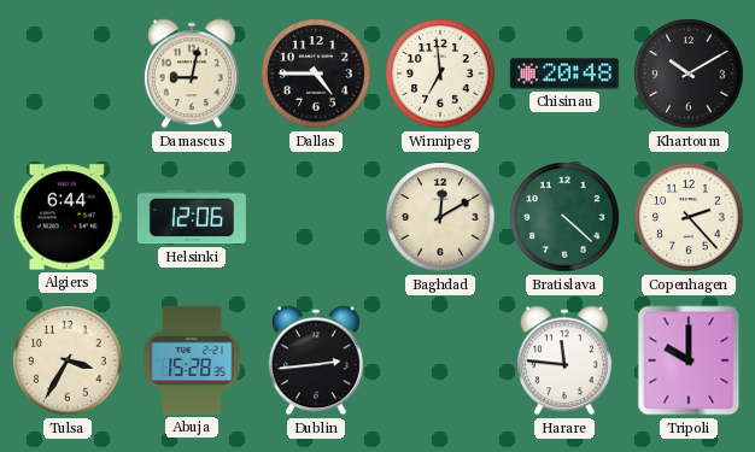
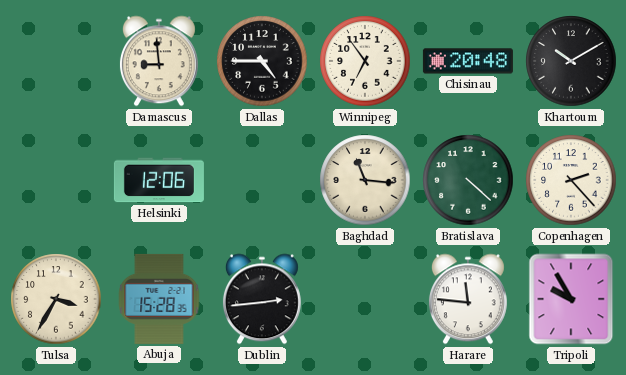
Damascus: 9:02 -> 8:59 (159, 61)
Winnipeg: 6:59 -> 6:54 (365, 61)
Algiers: 6:44 -> none (68, 217)
Baghdad: 12:10 -> 11:16 (365, 180)
Tripoli: 10:00 -> 9:55 (571, 299)
